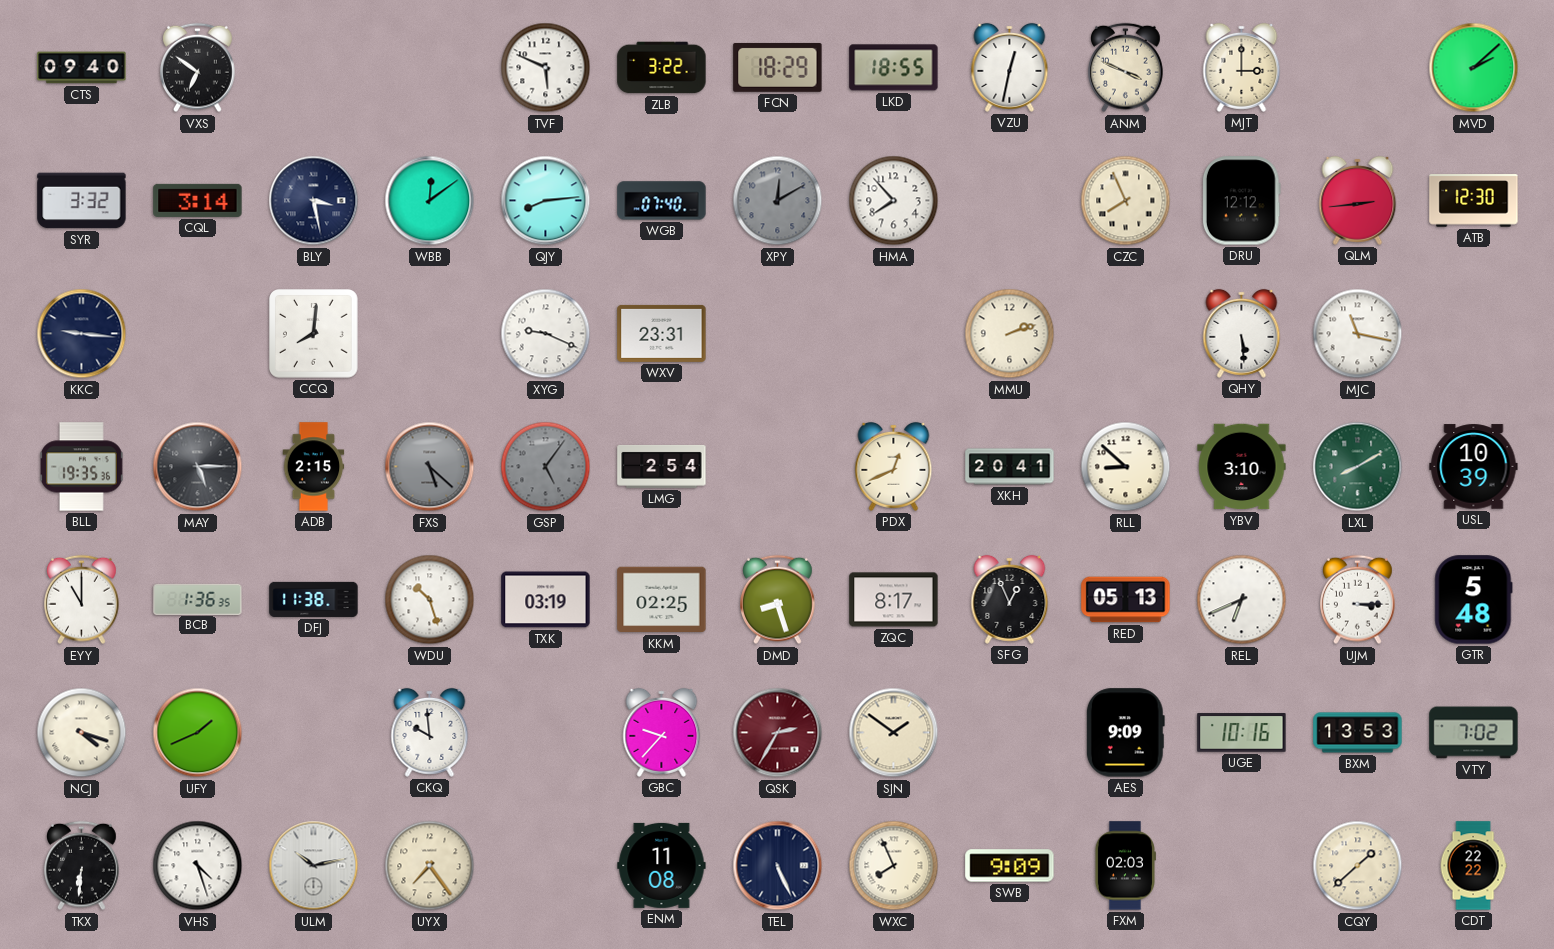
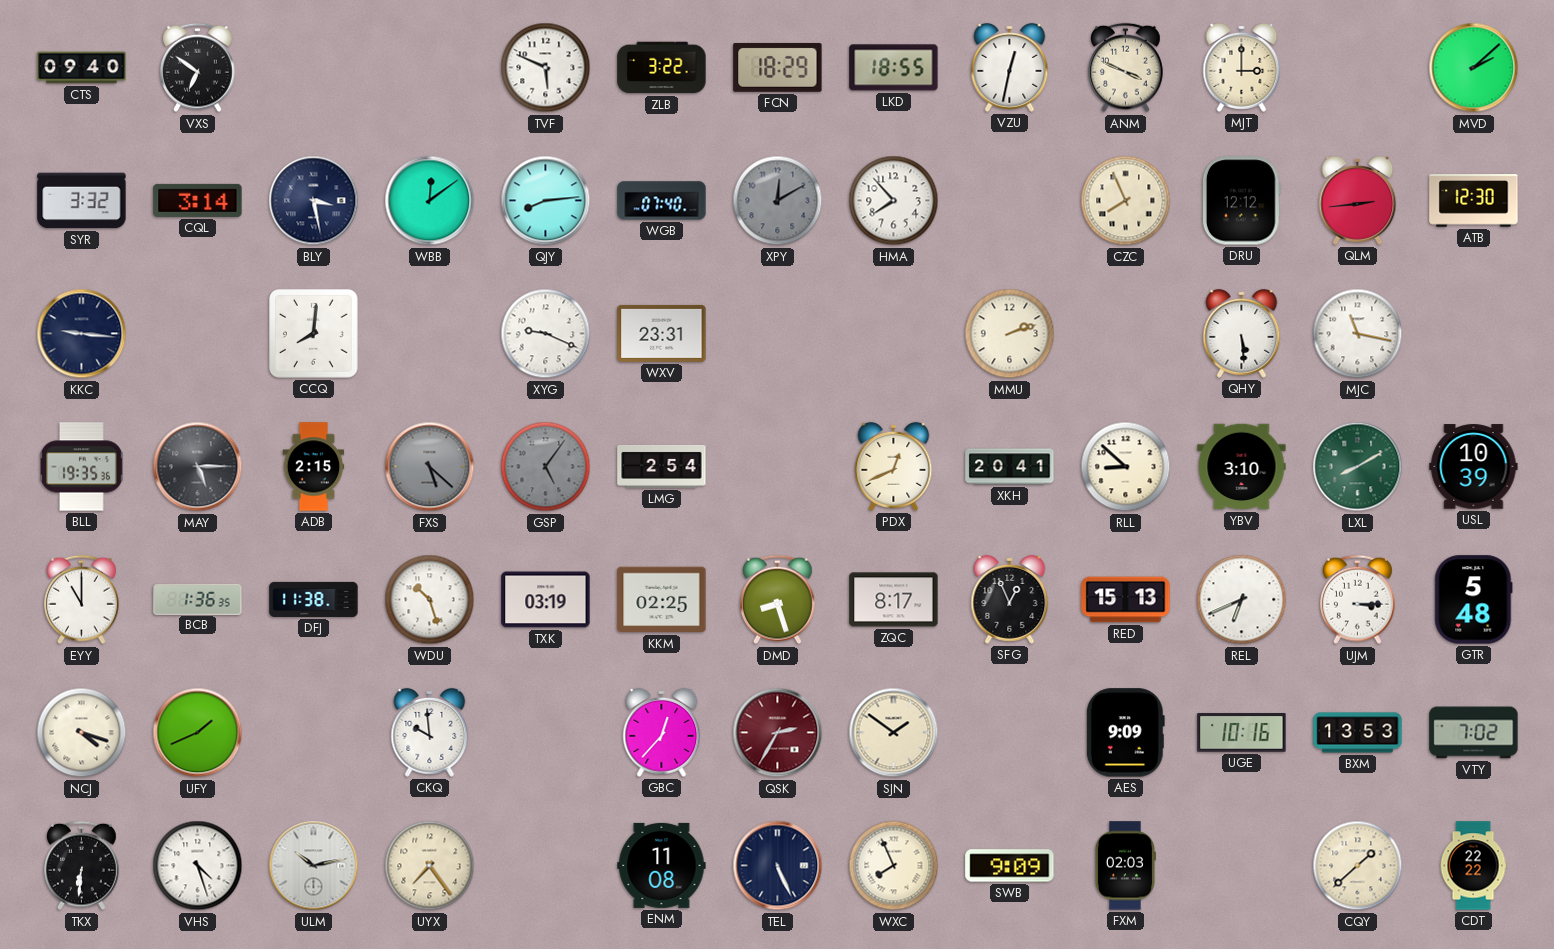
RED: 05:13 -> 15:13 (1126, 600)
GBC: 9:37 -> 12:37 (662, 732)
